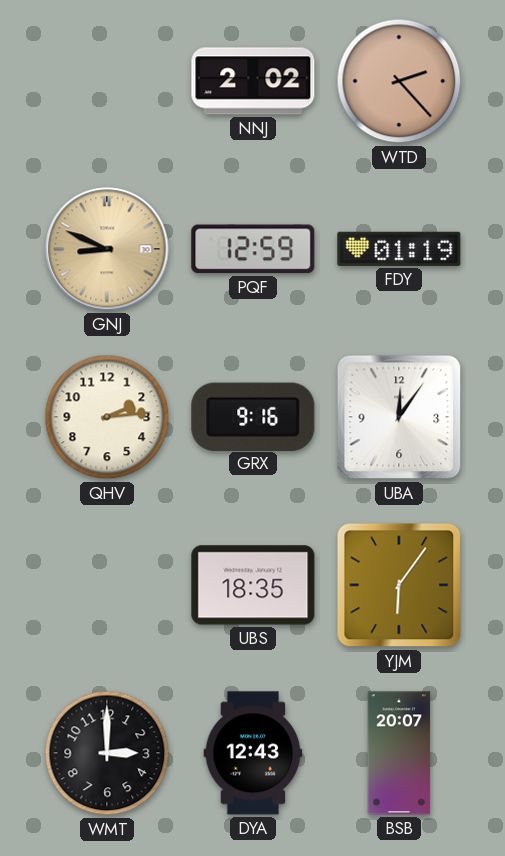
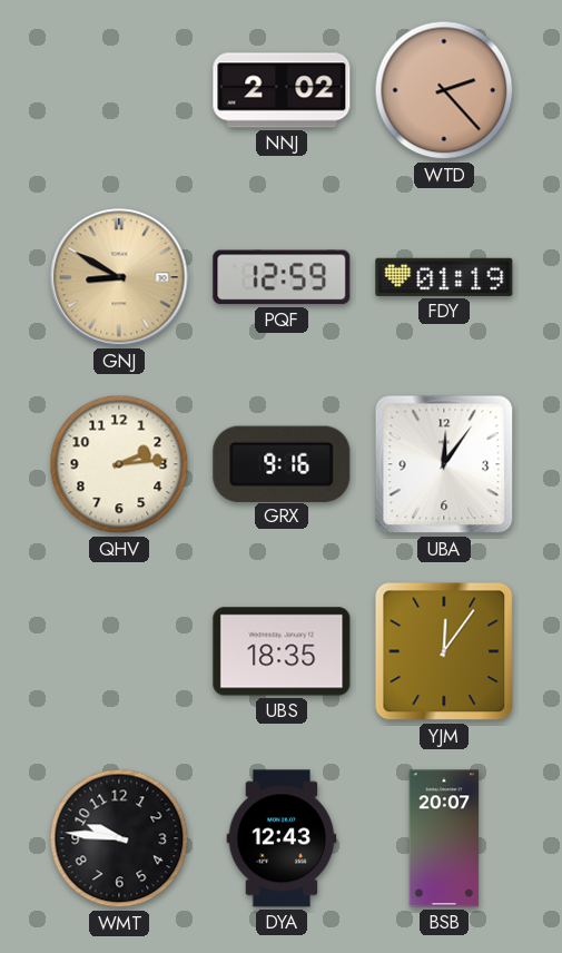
GNJ: 8:49 -> 8:50 (119, 277)
YJM: 6:06 -> 12:06 (444, 651)
WMT: 3:00 -> 9:46 (119, 838)
